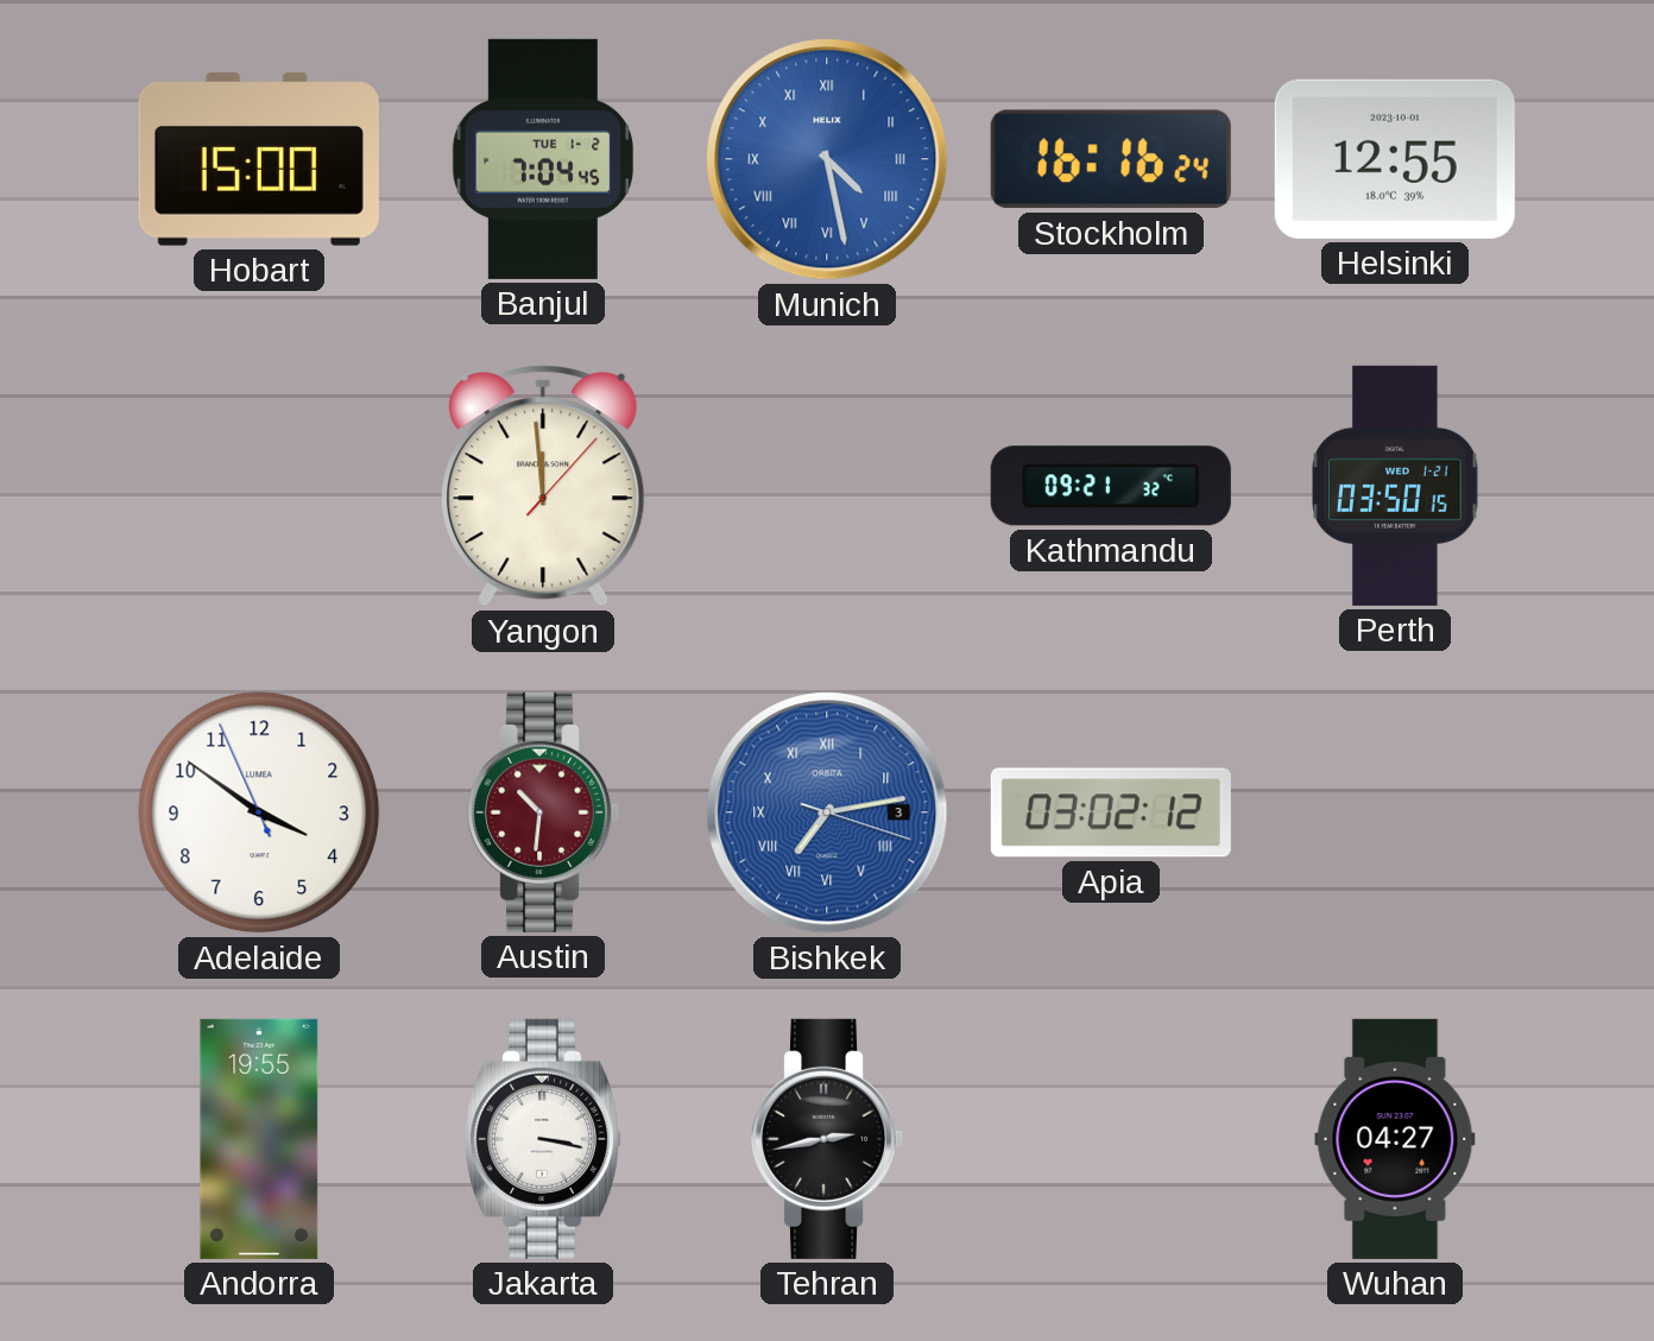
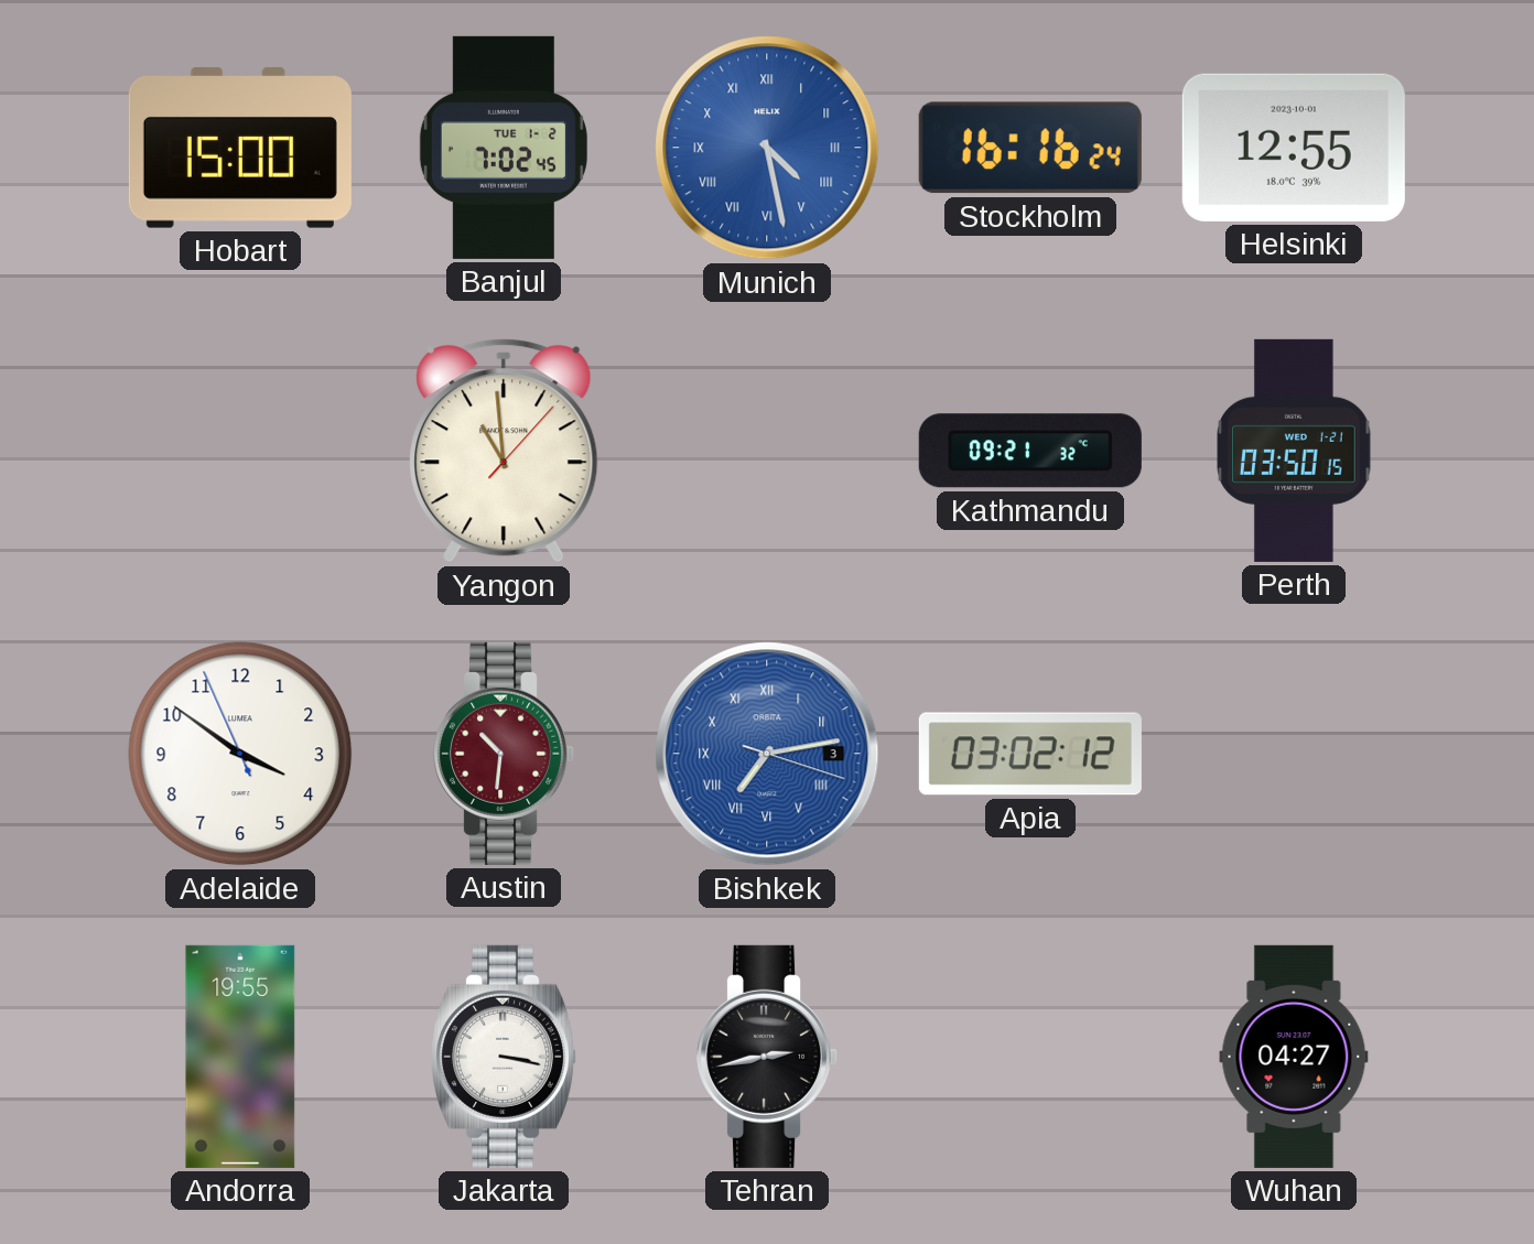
Banjul: 7:04 -> 7:02 (504, 148)
Yangon: 11:59 -> 10:59 (504, 451)
